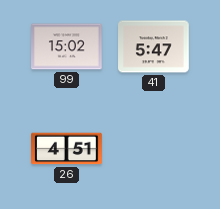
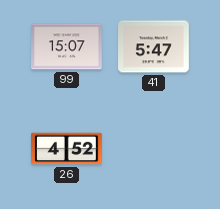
99: 15:02 -> 15:07 (67, 47)
26: 4:51 -> 4:52 (67, 149)
